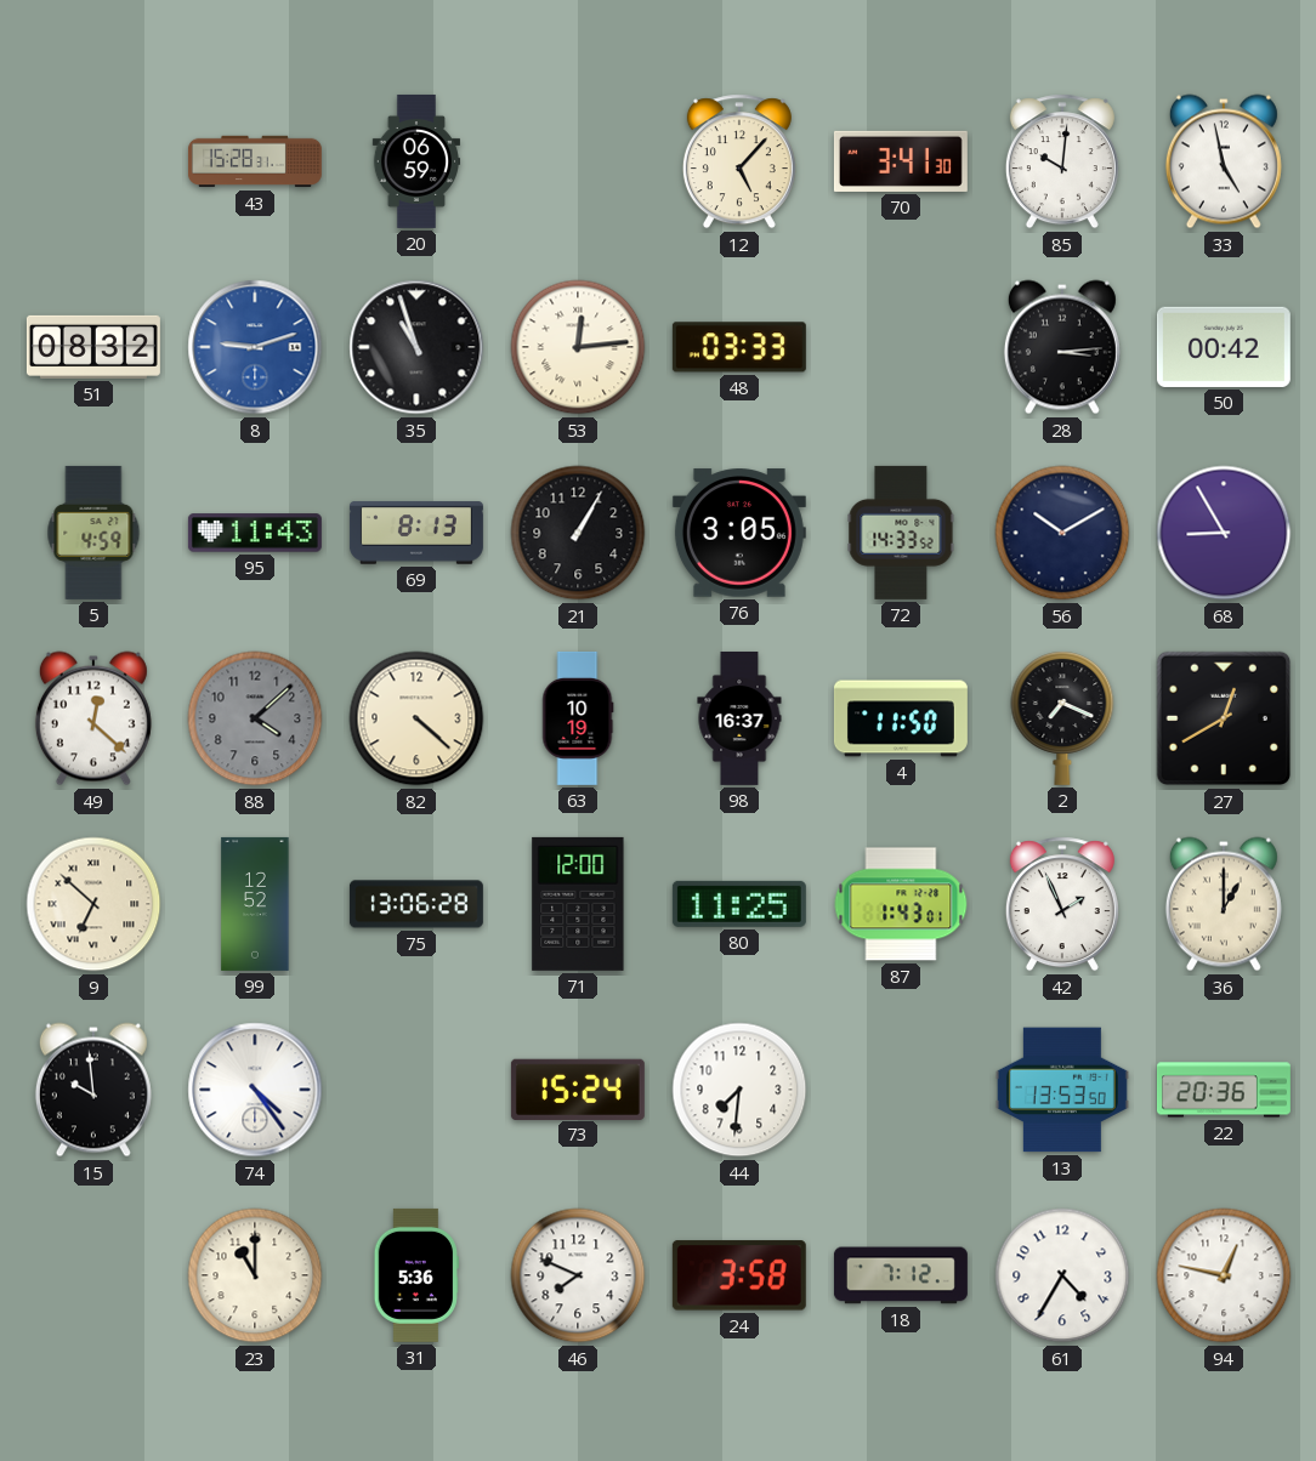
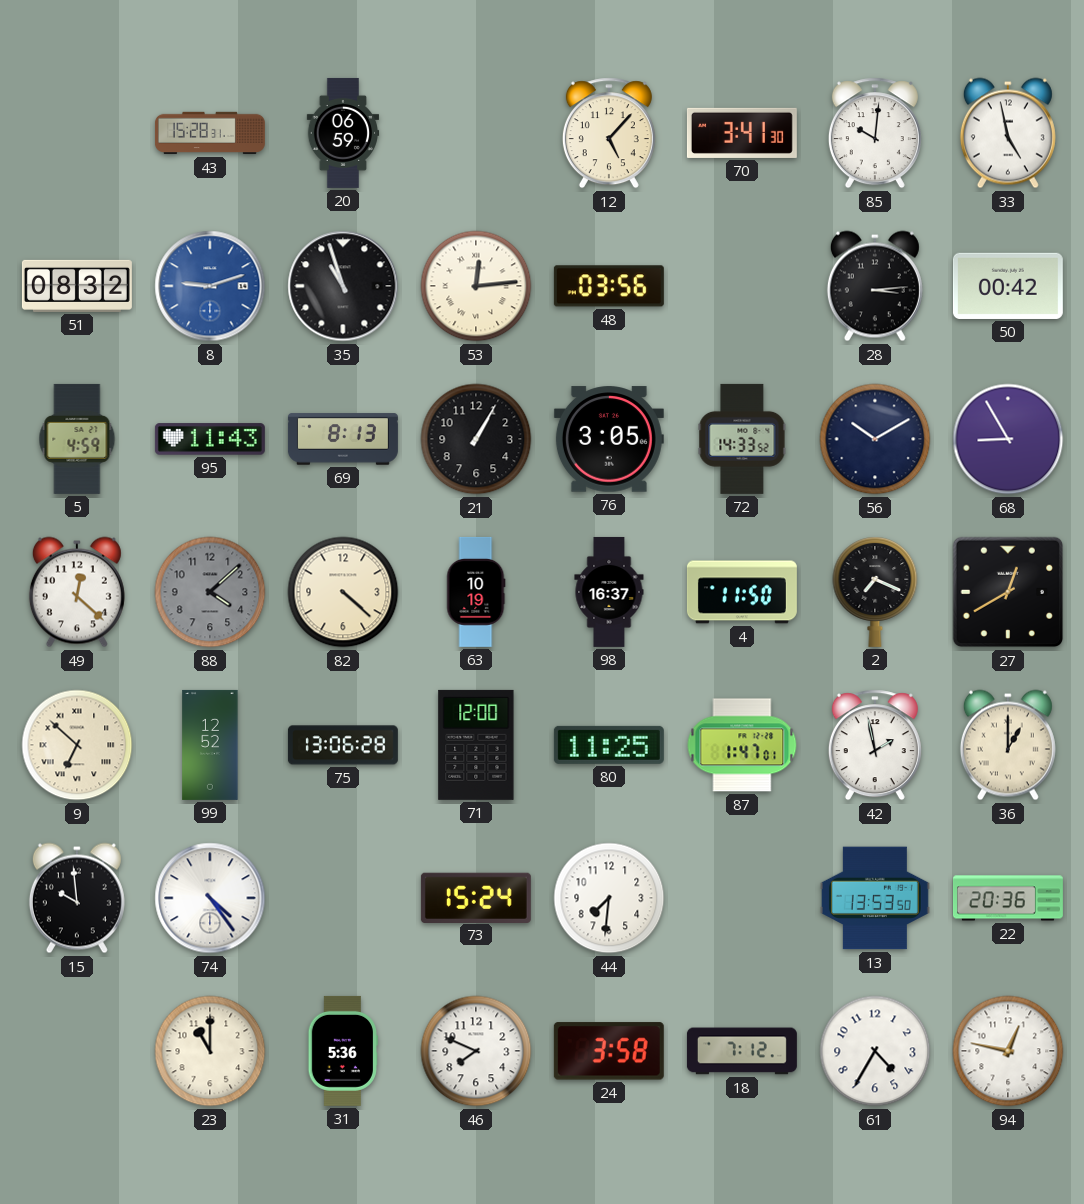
48: 03:33 -> 03:56 (609, 286)
87: 1:43 -> 1:47 (742, 745)
42: 1:56 -> 1:58 (875, 745)
